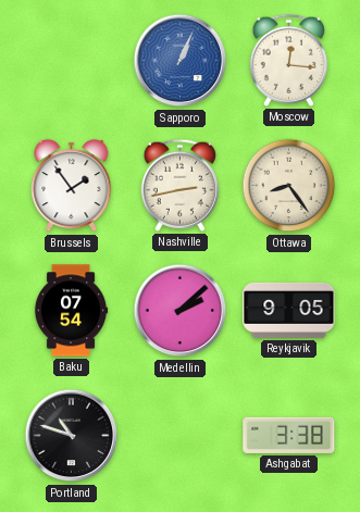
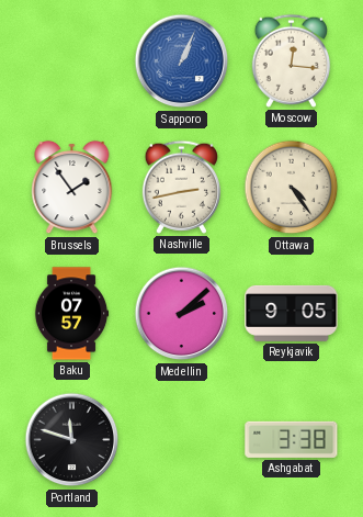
Ottawa: 8:24 -> 4:24 (292, 188)
Baku: 07:54 -> 07:57 (71, 314)
Portland: 10:48 -> 11:48 (72, 440)
